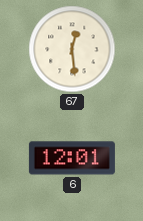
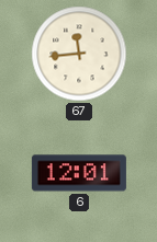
67: 12:29 -> 11:44 (79, 54)
